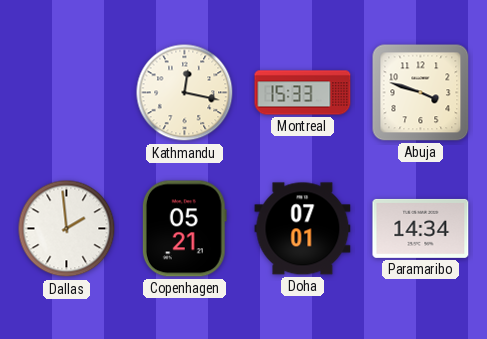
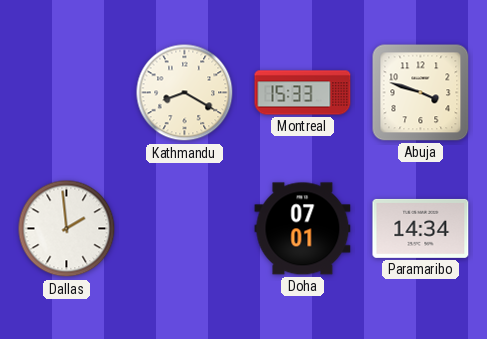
Kathmandu: 12:17 -> 8:20 (185, 93)
Copenhagen: 05:21 -> none (184, 229)
